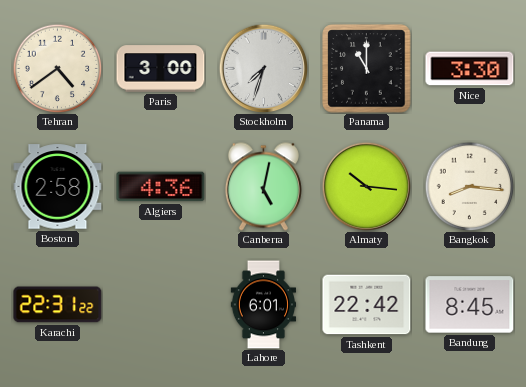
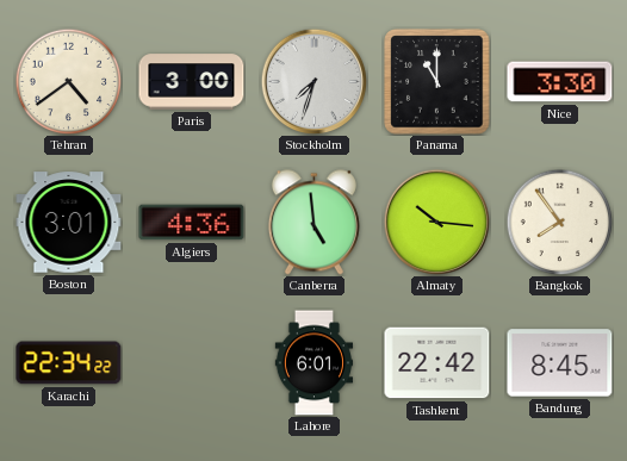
Boston: 2:58 -> 3:01 (69, 223)
Canberra: 5:02 -> 4:59 (313, 223)
Bangkok: 8:16 -> 7:54 (559, 222)
Karachi: 22:31 -> 22:34 (69, 363)
